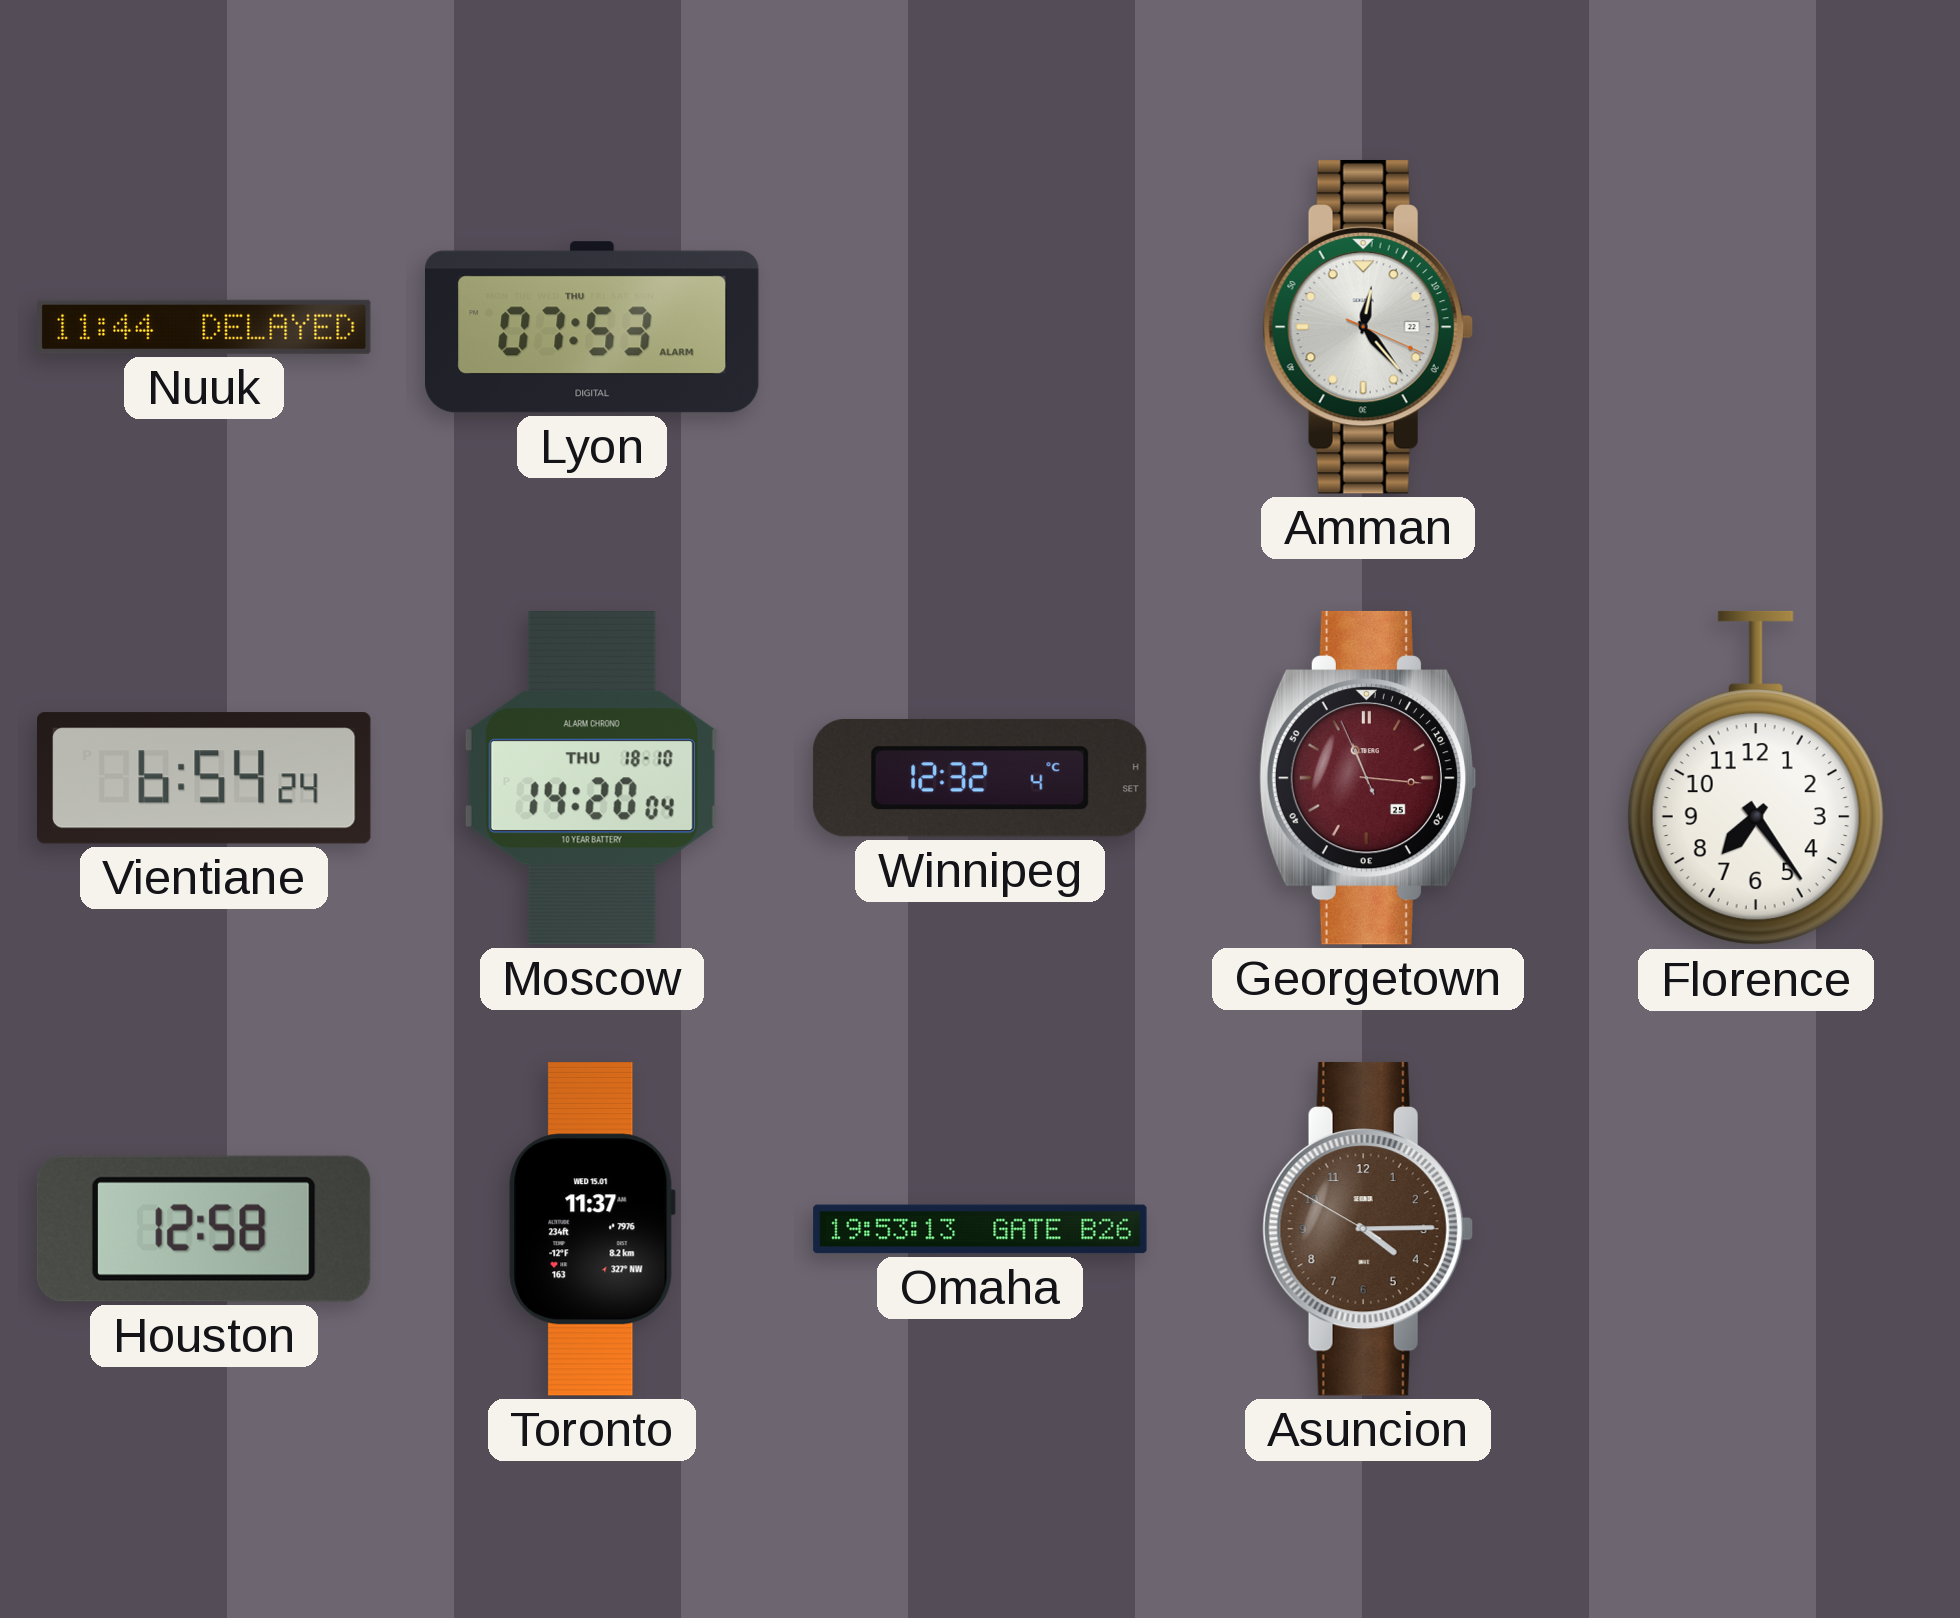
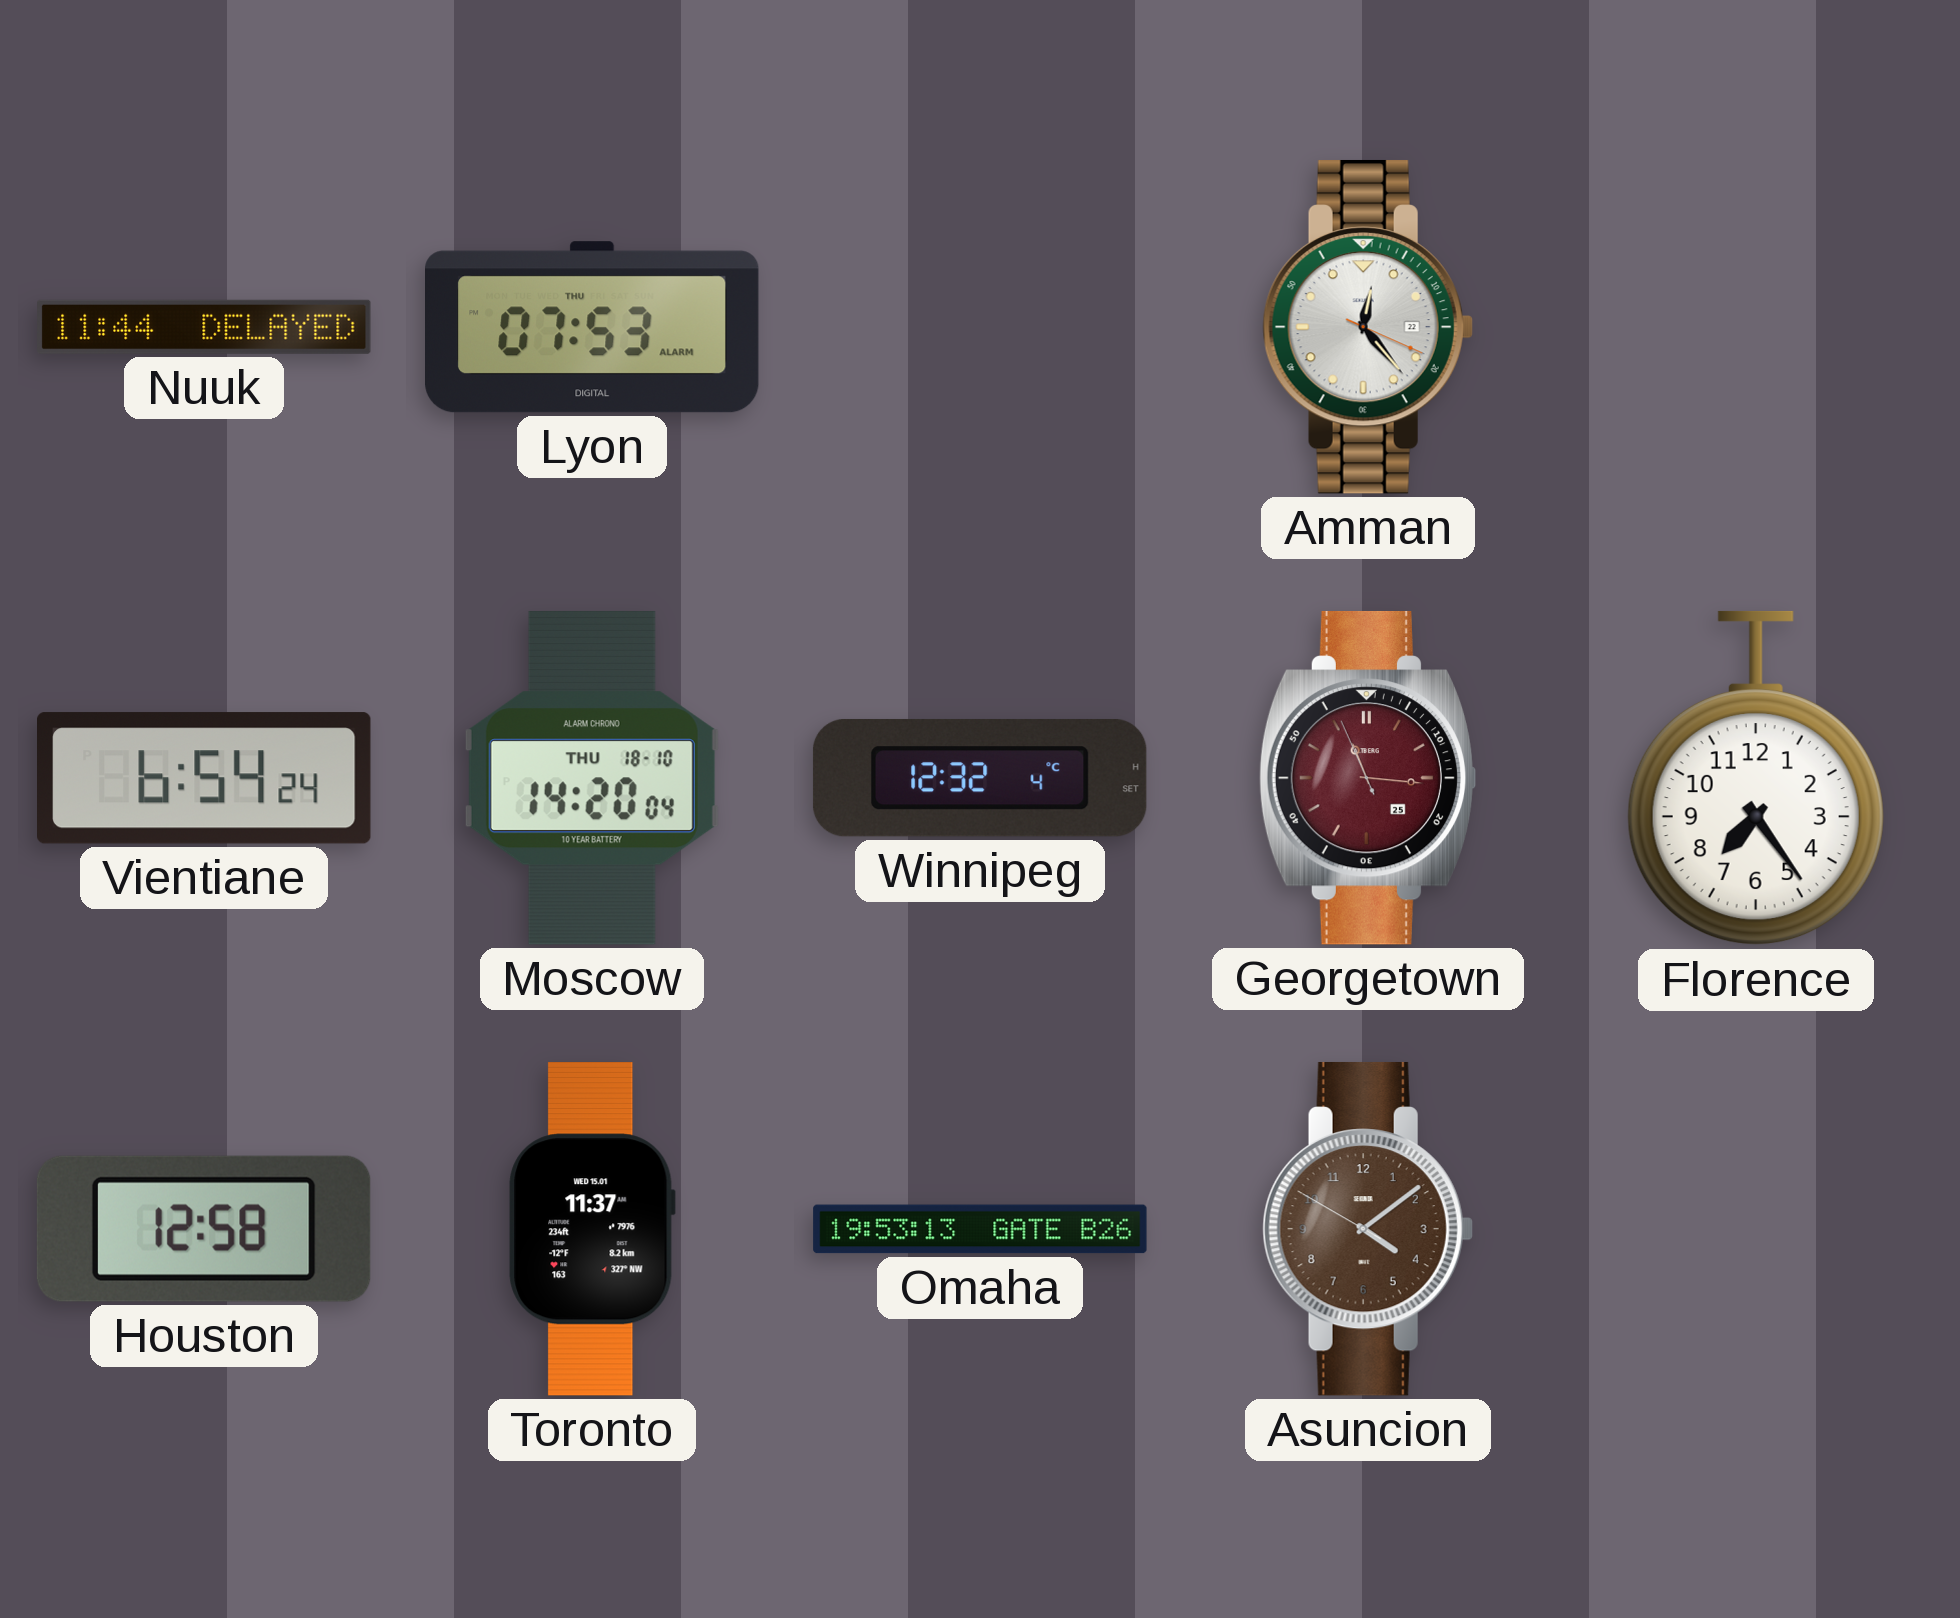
Asuncion: 4:14 -> 4:08 (1368, 1229)
